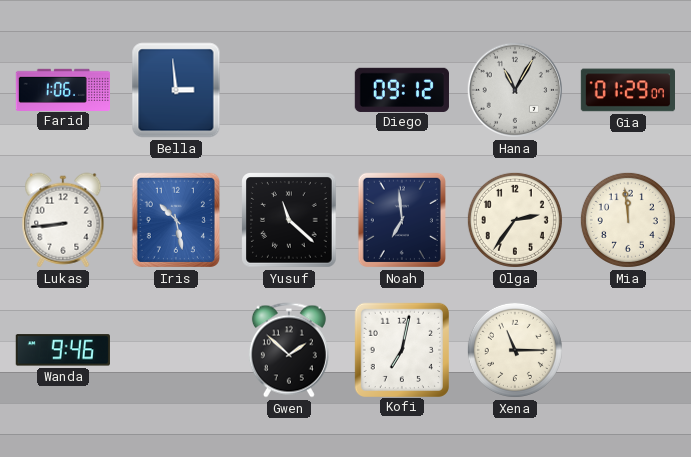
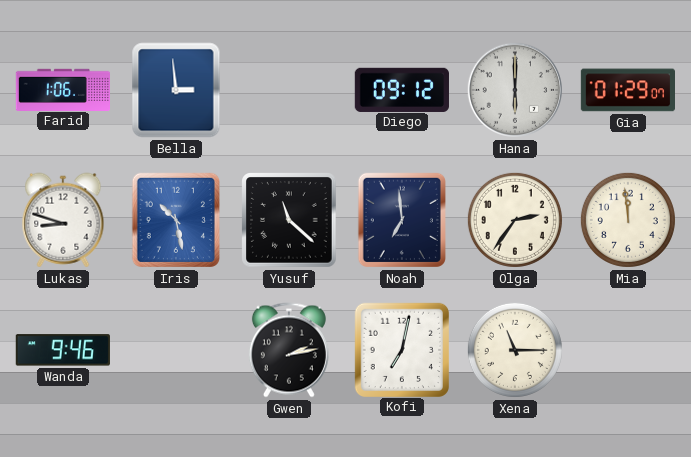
Hana: 11:05 -> 6:00 (515, 90)
Lukas: 8:44 -> 8:48 (63, 220)
Gwen: 1:52 -> 2:13 (289, 350)
